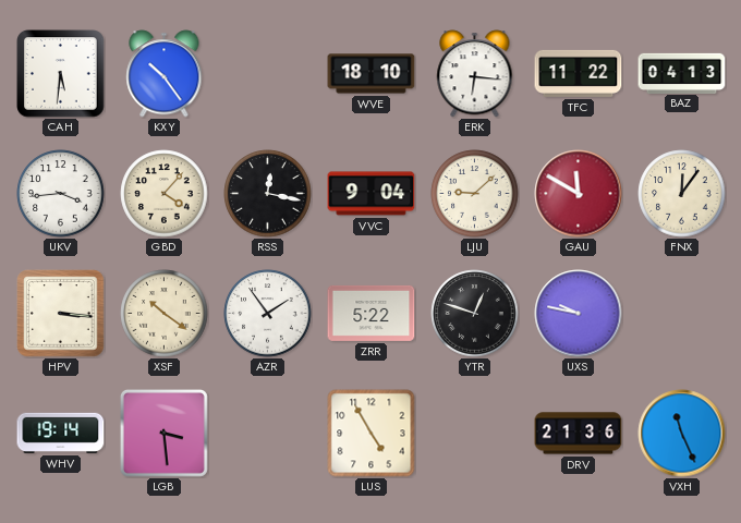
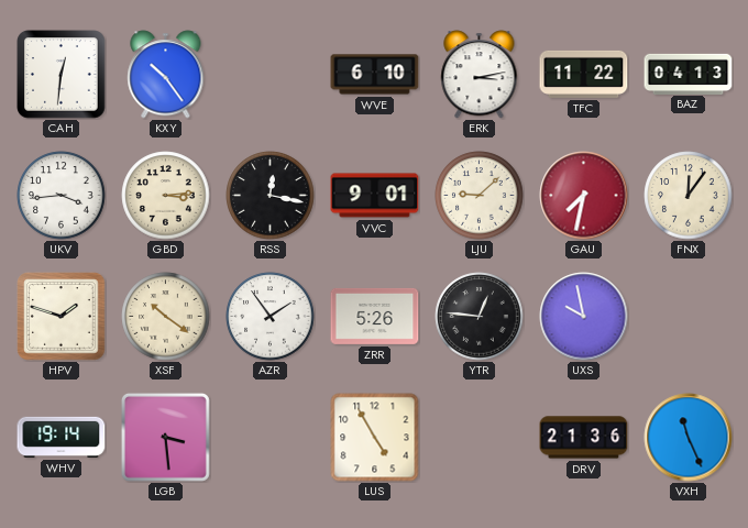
CAH: 5:31 -> 12:31 (62, 75)
WVE: 18:10 -> 6:10 (375, 75)
ERK: 6:16 -> 3:13 (480, 75)
GBD: 4:07 -> 3:14 (166, 196)
VVC: 9:04 -> 9:01 (375, 196)
GAU: 11:50 -> 7:32 (584, 196)
HPV: 3:16 -> 1:48 (62, 317)
ZRR: 5:22 -> 5:26 (375, 316)
YTR: 12:48 -> 12:46 (480, 317)
UXS: 9:47 -> 9:58 (584, 317)
